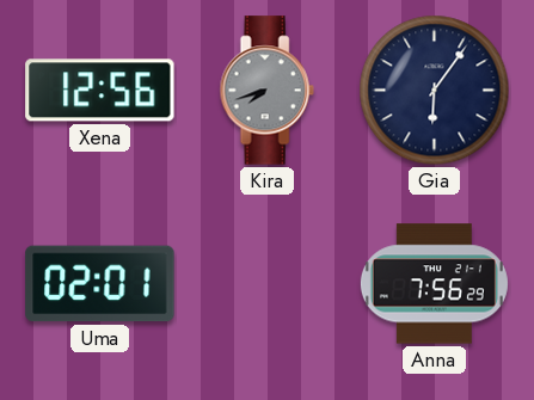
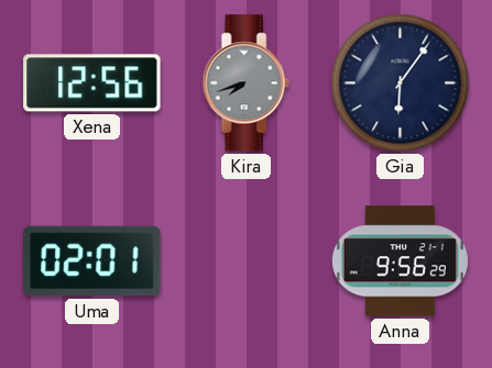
Anna: 7:56 -> 9:56 (400, 261)
